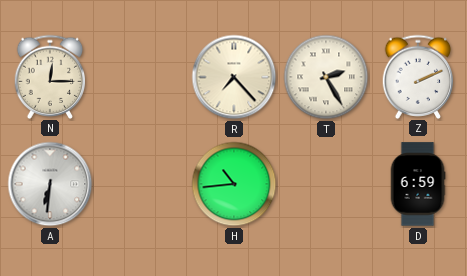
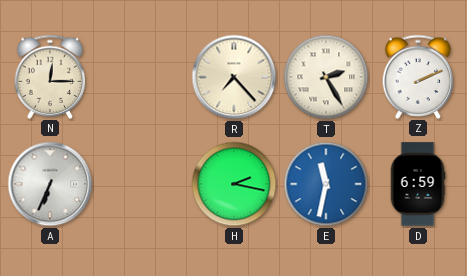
A: 6:31 -> 6:34 (50, 184)
H: 10:44 -> 2:17 (234, 184)
E: none -> 11:32 (326, 184)
